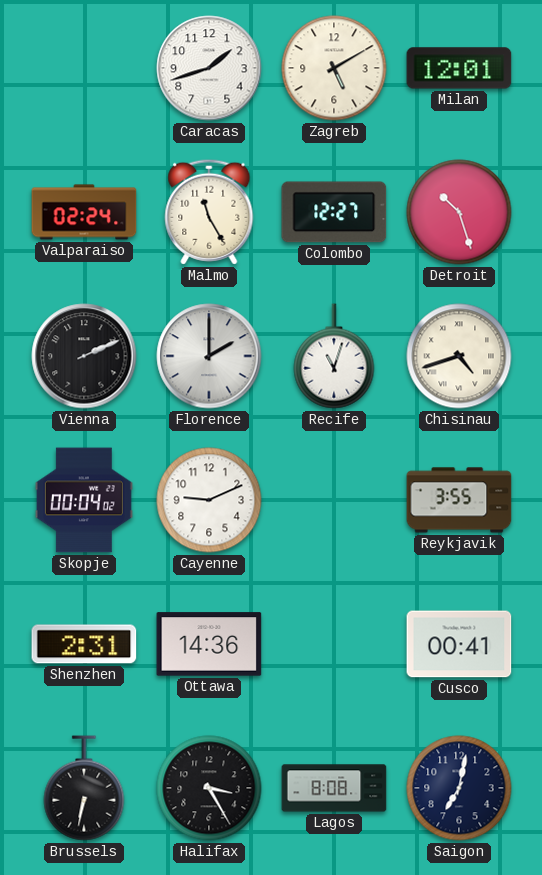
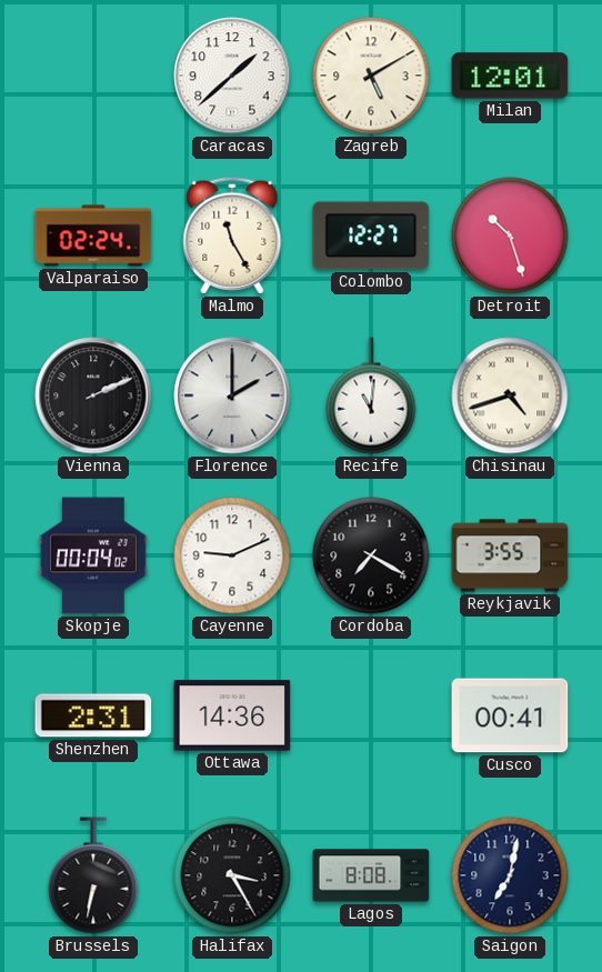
Caracas: 1:42 -> 1:38 (232, 76)
Recife: 11:03 -> 11:01 (371, 395)
Cordoba: none -> 7:20 (371, 555)
